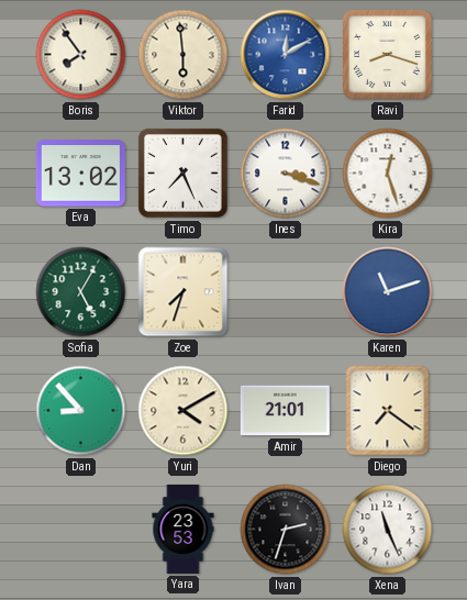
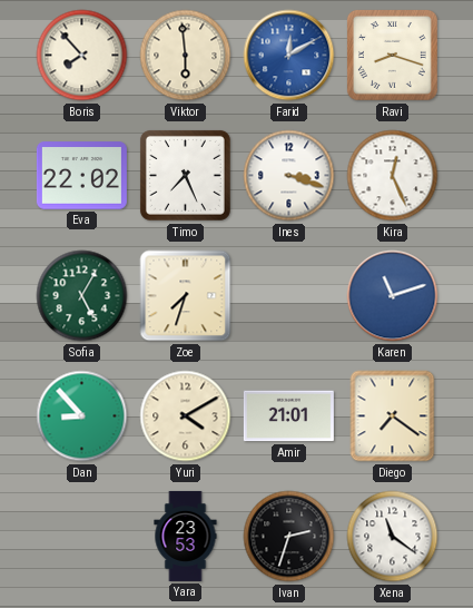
Boris: 7:54 -> 7:53 (82, 56)
Eva: 13:02 -> 22:02 (81, 176)
Kira: 12:27 -> 12:26 (393, 176)
Xena: 11:26 -> 11:21 (393, 537)
